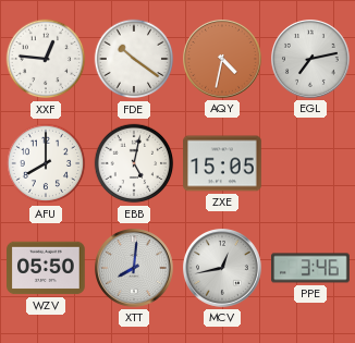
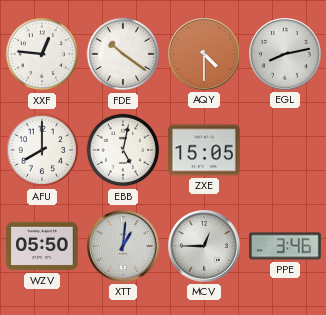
AQY: 4:32 -> 4:30 (205, 55)
EGL: 7:13 -> 8:13 (286, 55)
XTT: 8:01 -> 1:01 (124, 247)
MCV: 12:43 -> 12:45 (205, 247)
